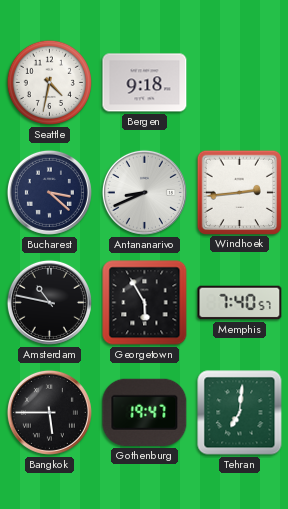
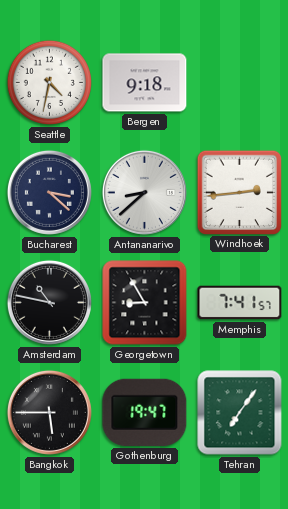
Antananarivo: 8:41 -> 8:38 (144, 192)
Georgetown: 5:55 -> 8:55 (145, 303)
Memphis: 7:40 -> 7:41 (240, 303)
Tehran: 7:01 -> 7:06 (240, 413)
